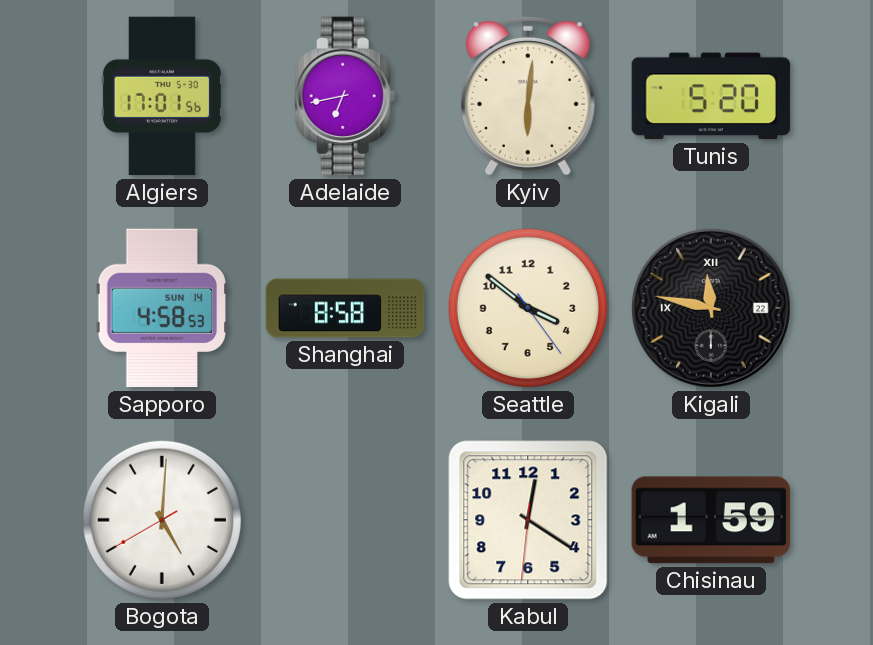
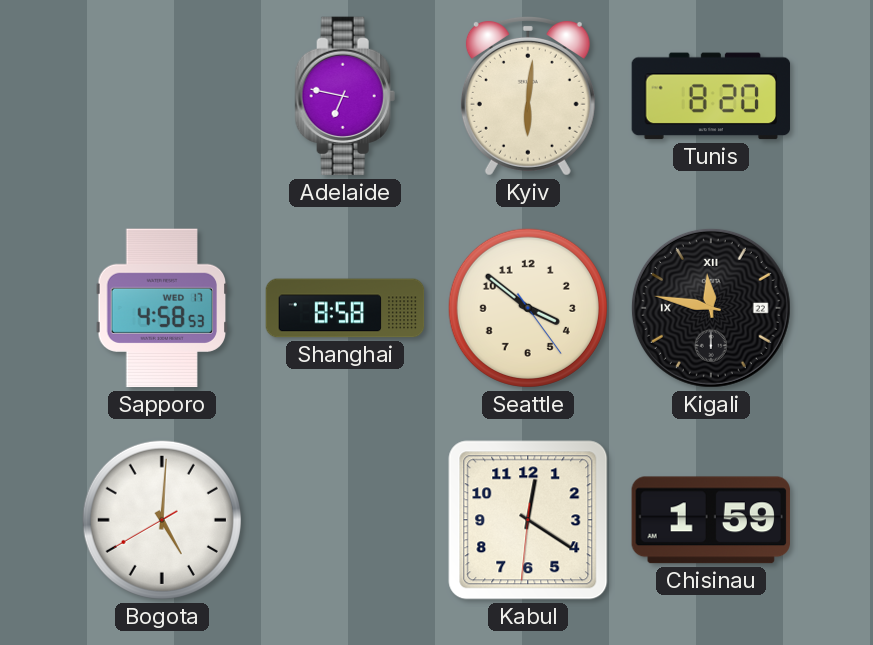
Algiers: 17:01 -> none (162, 96)
Adelaide: 6:43 -> 6:47 (345, 96)
Tunis: 5:20 -> 8:20 (711, 96)
Sapporo date: SUN 14 -> WED 17 (162, 308)
